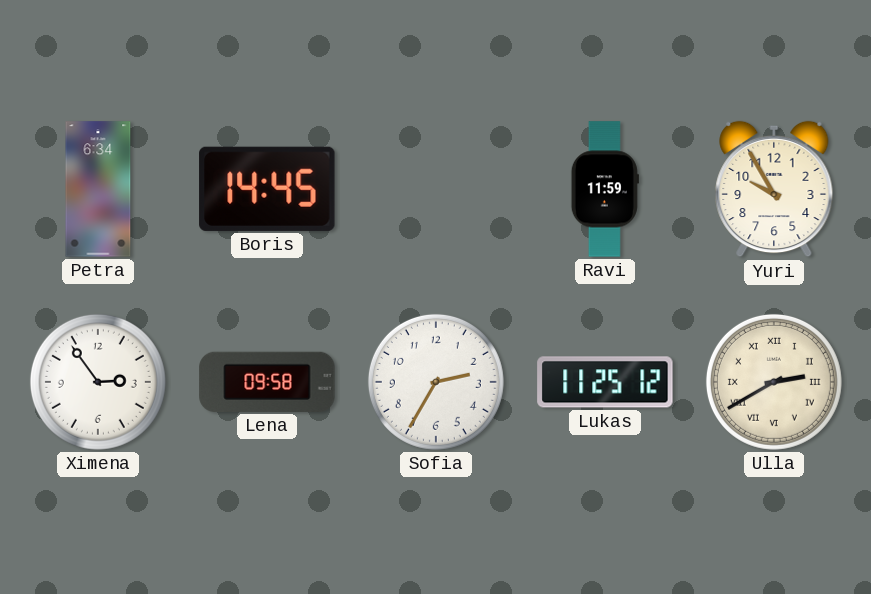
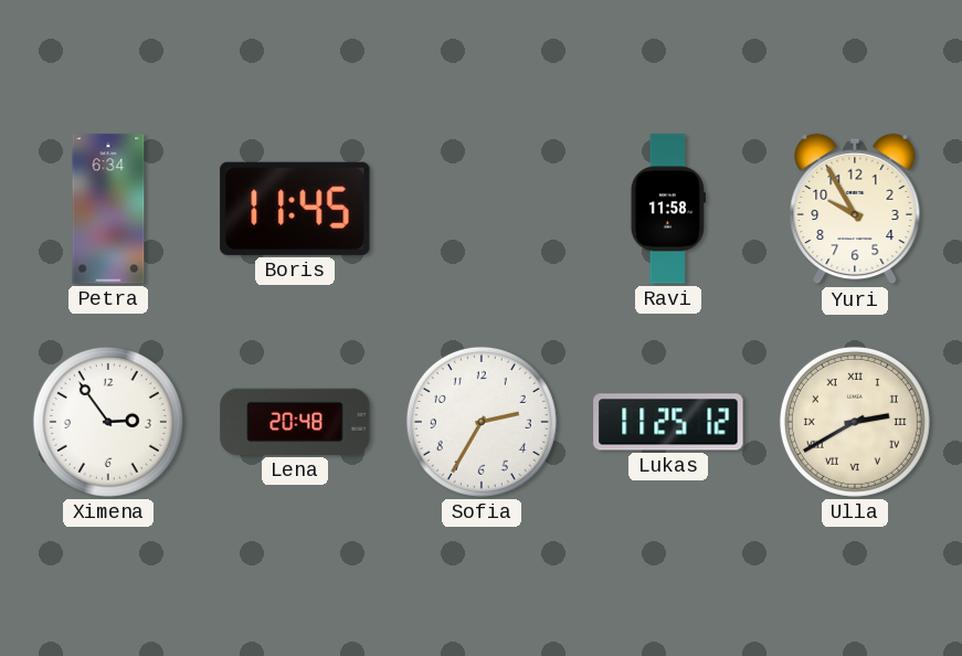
Boris: 14:45 -> 11:45 (295, 209)
Ravi: 11:59 -> 11:58 (668, 209)
Lena: 09:58 -> 20:48 (295, 422)
